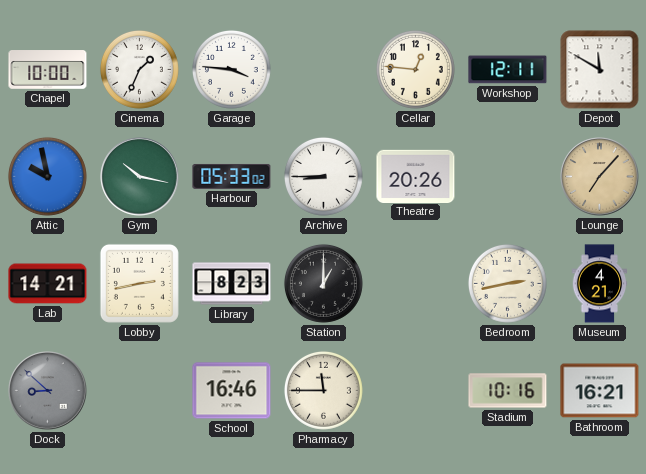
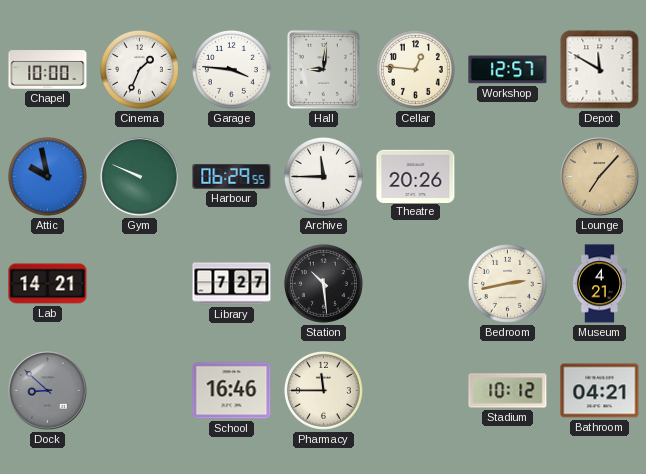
Hall: none -> 9:01 (323, 69)
Workshop: 12:11 -> 12:57 (508, 70)
Gym: 10:17 -> 9:49 (140, 177)
Harbour: 05:33 -> 06:29 (232, 176)
Archive: 8:45 -> 11:45 (323, 176)
Lobby: 2:43 -> none (139, 283)
Library: 8:23 -> 7:27 (232, 284)
Station: 1:00 -> 10:29 (323, 283)
Stadium: 10:16 -> 10:12 (508, 391)
Bathroom: 16:21 -> 04:21 (600, 391)
